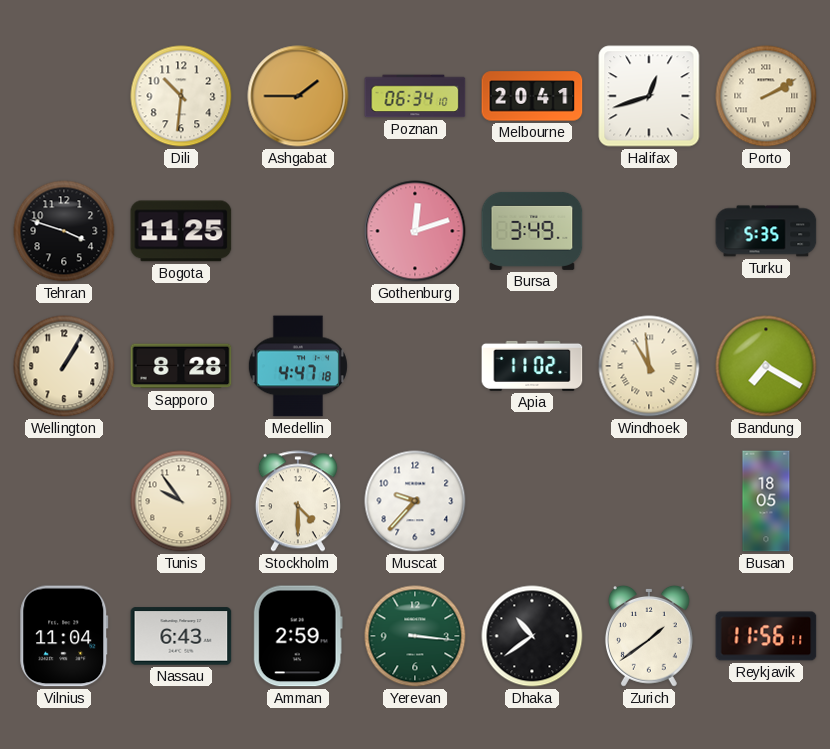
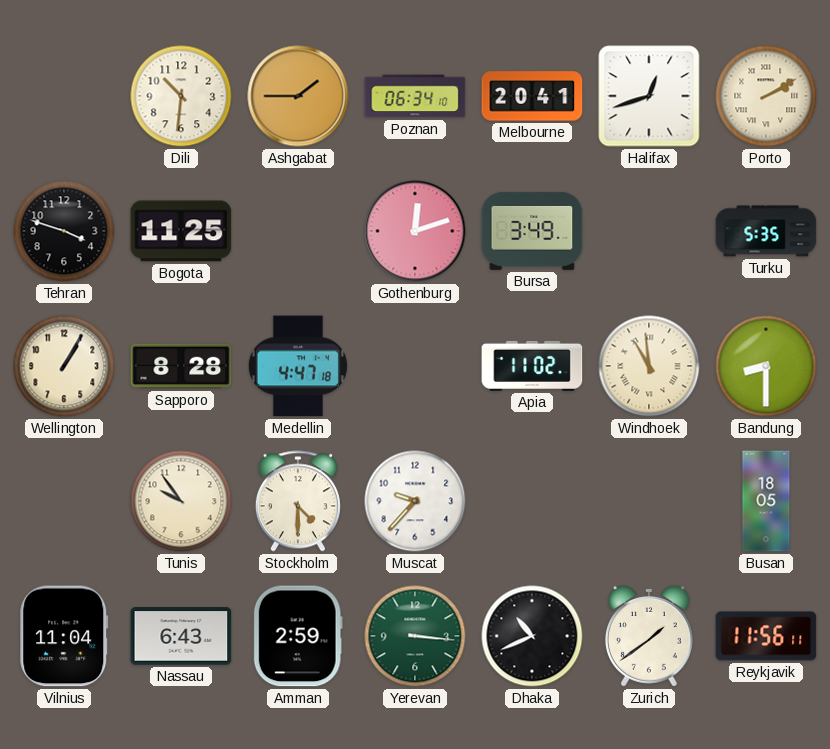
Bandung: 7:20 -> 8:30 (766, 366)
Dhaka: 10:39 -> 10:41 (532, 636)
